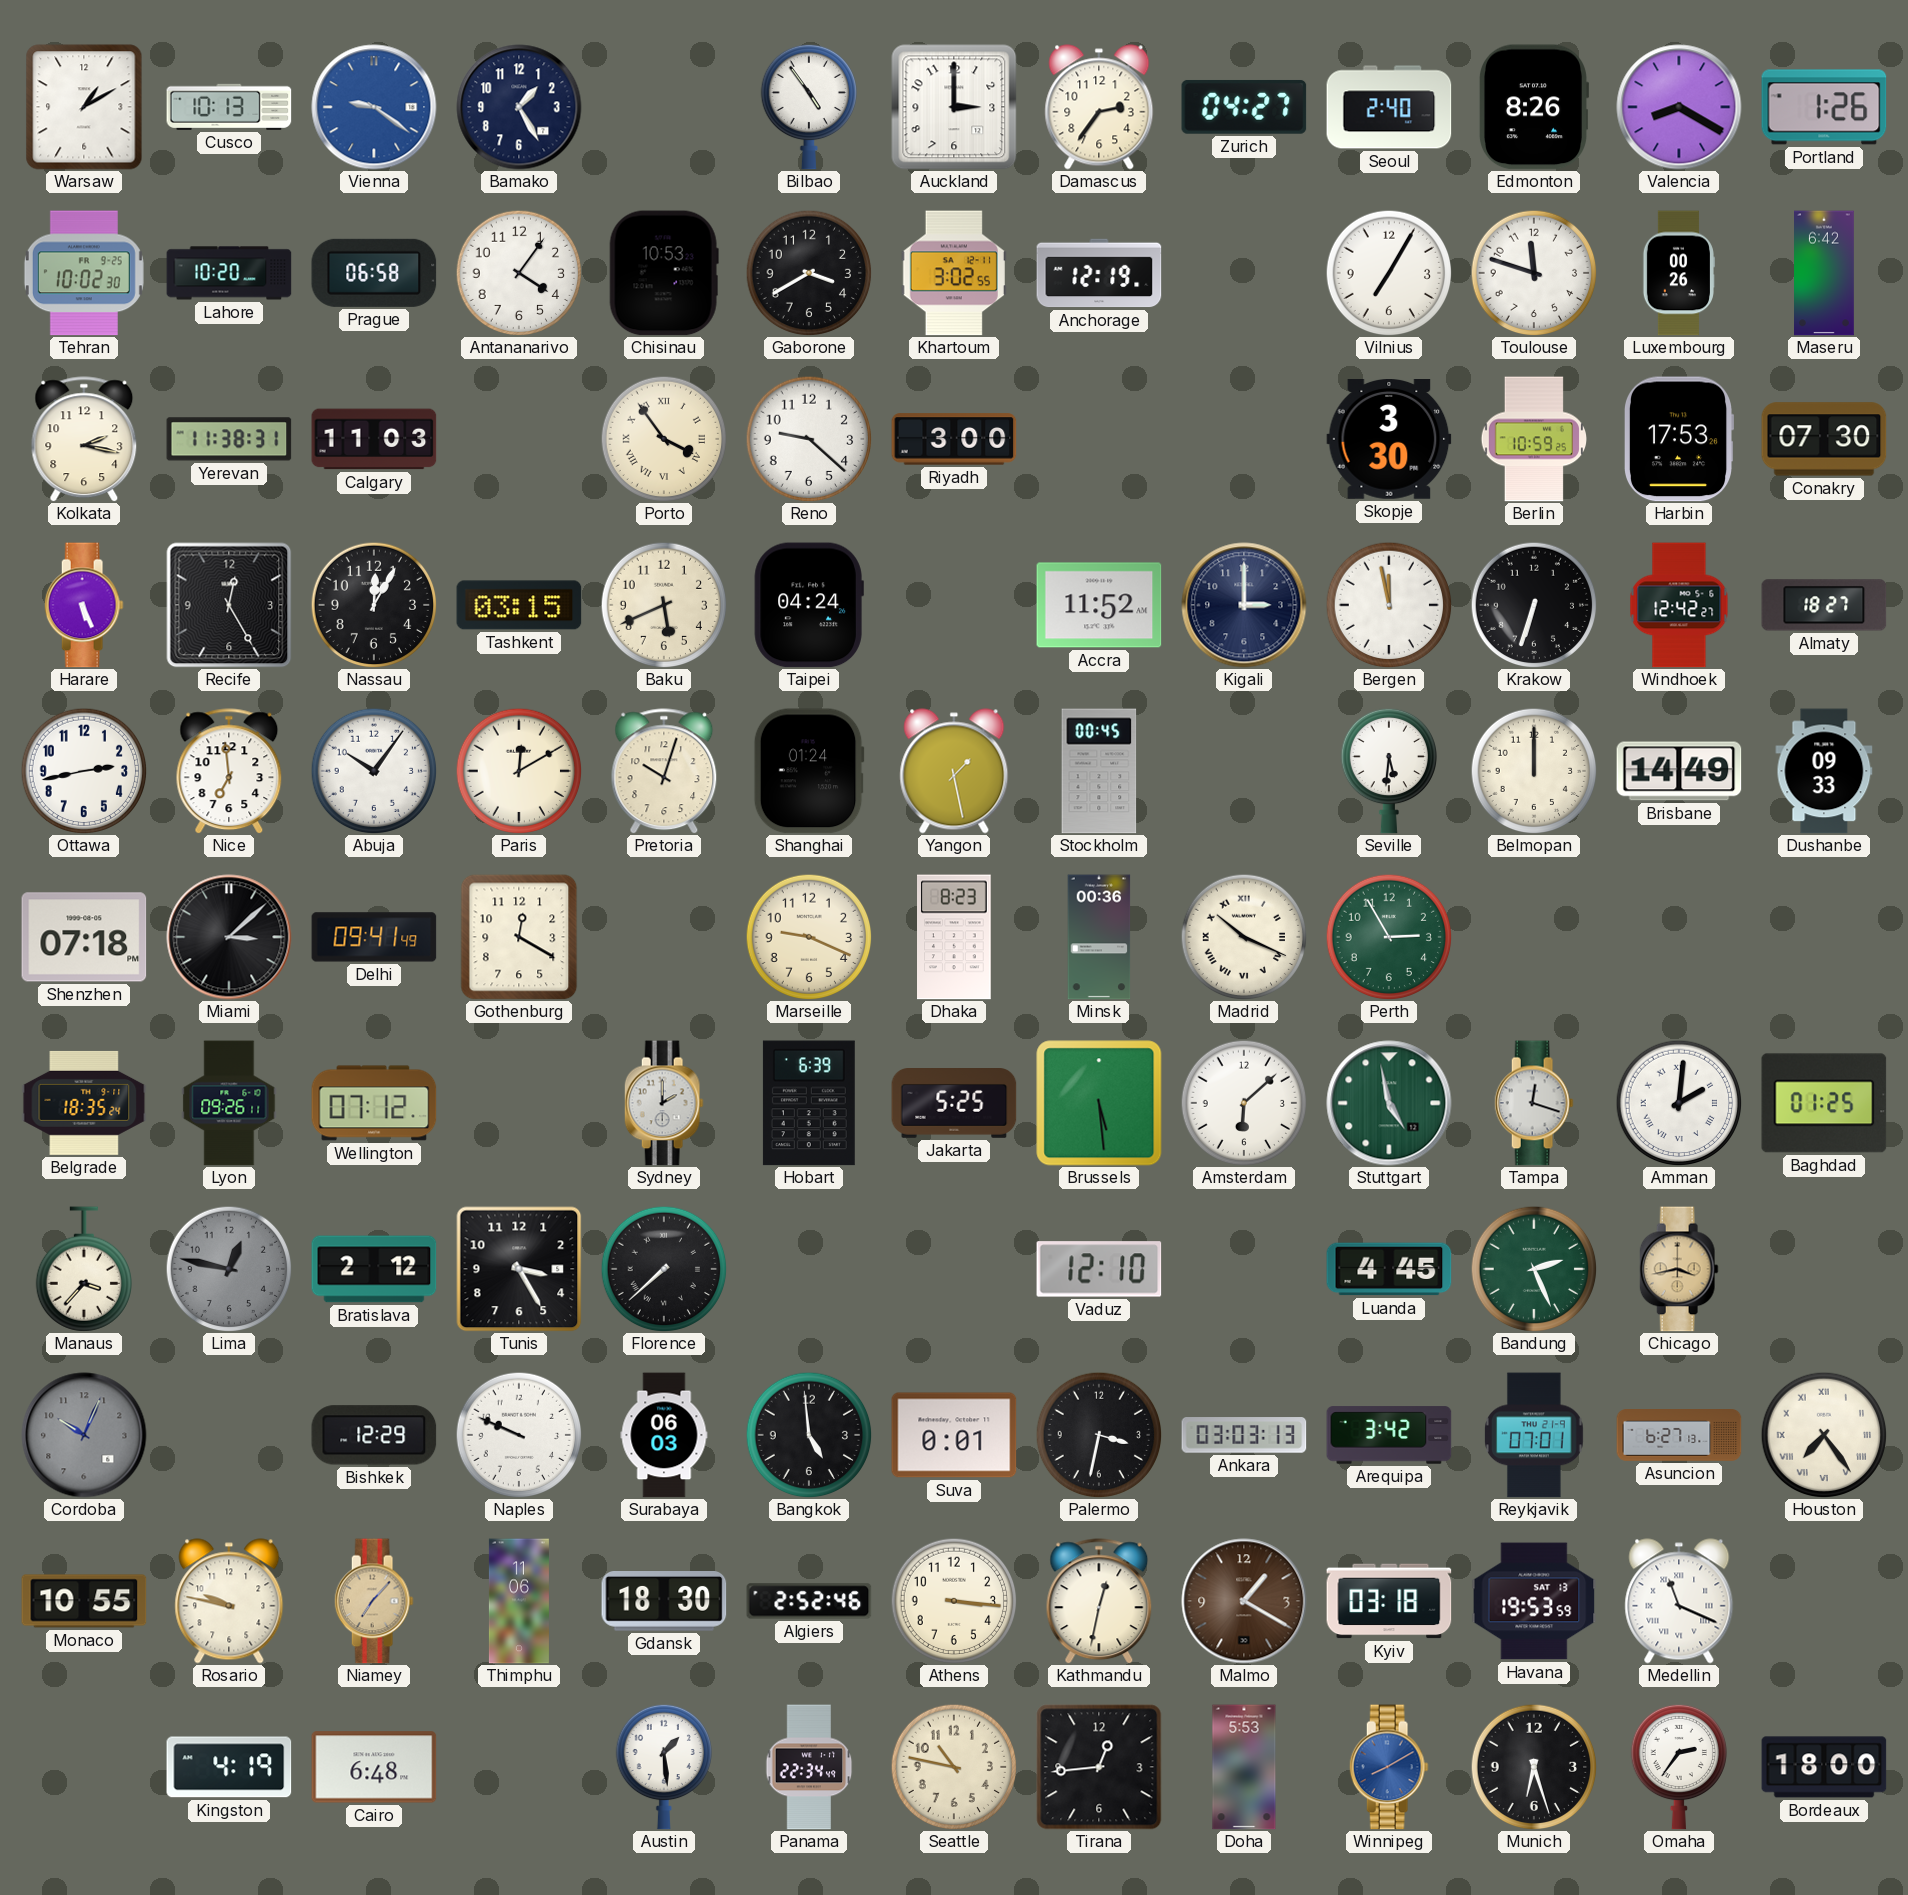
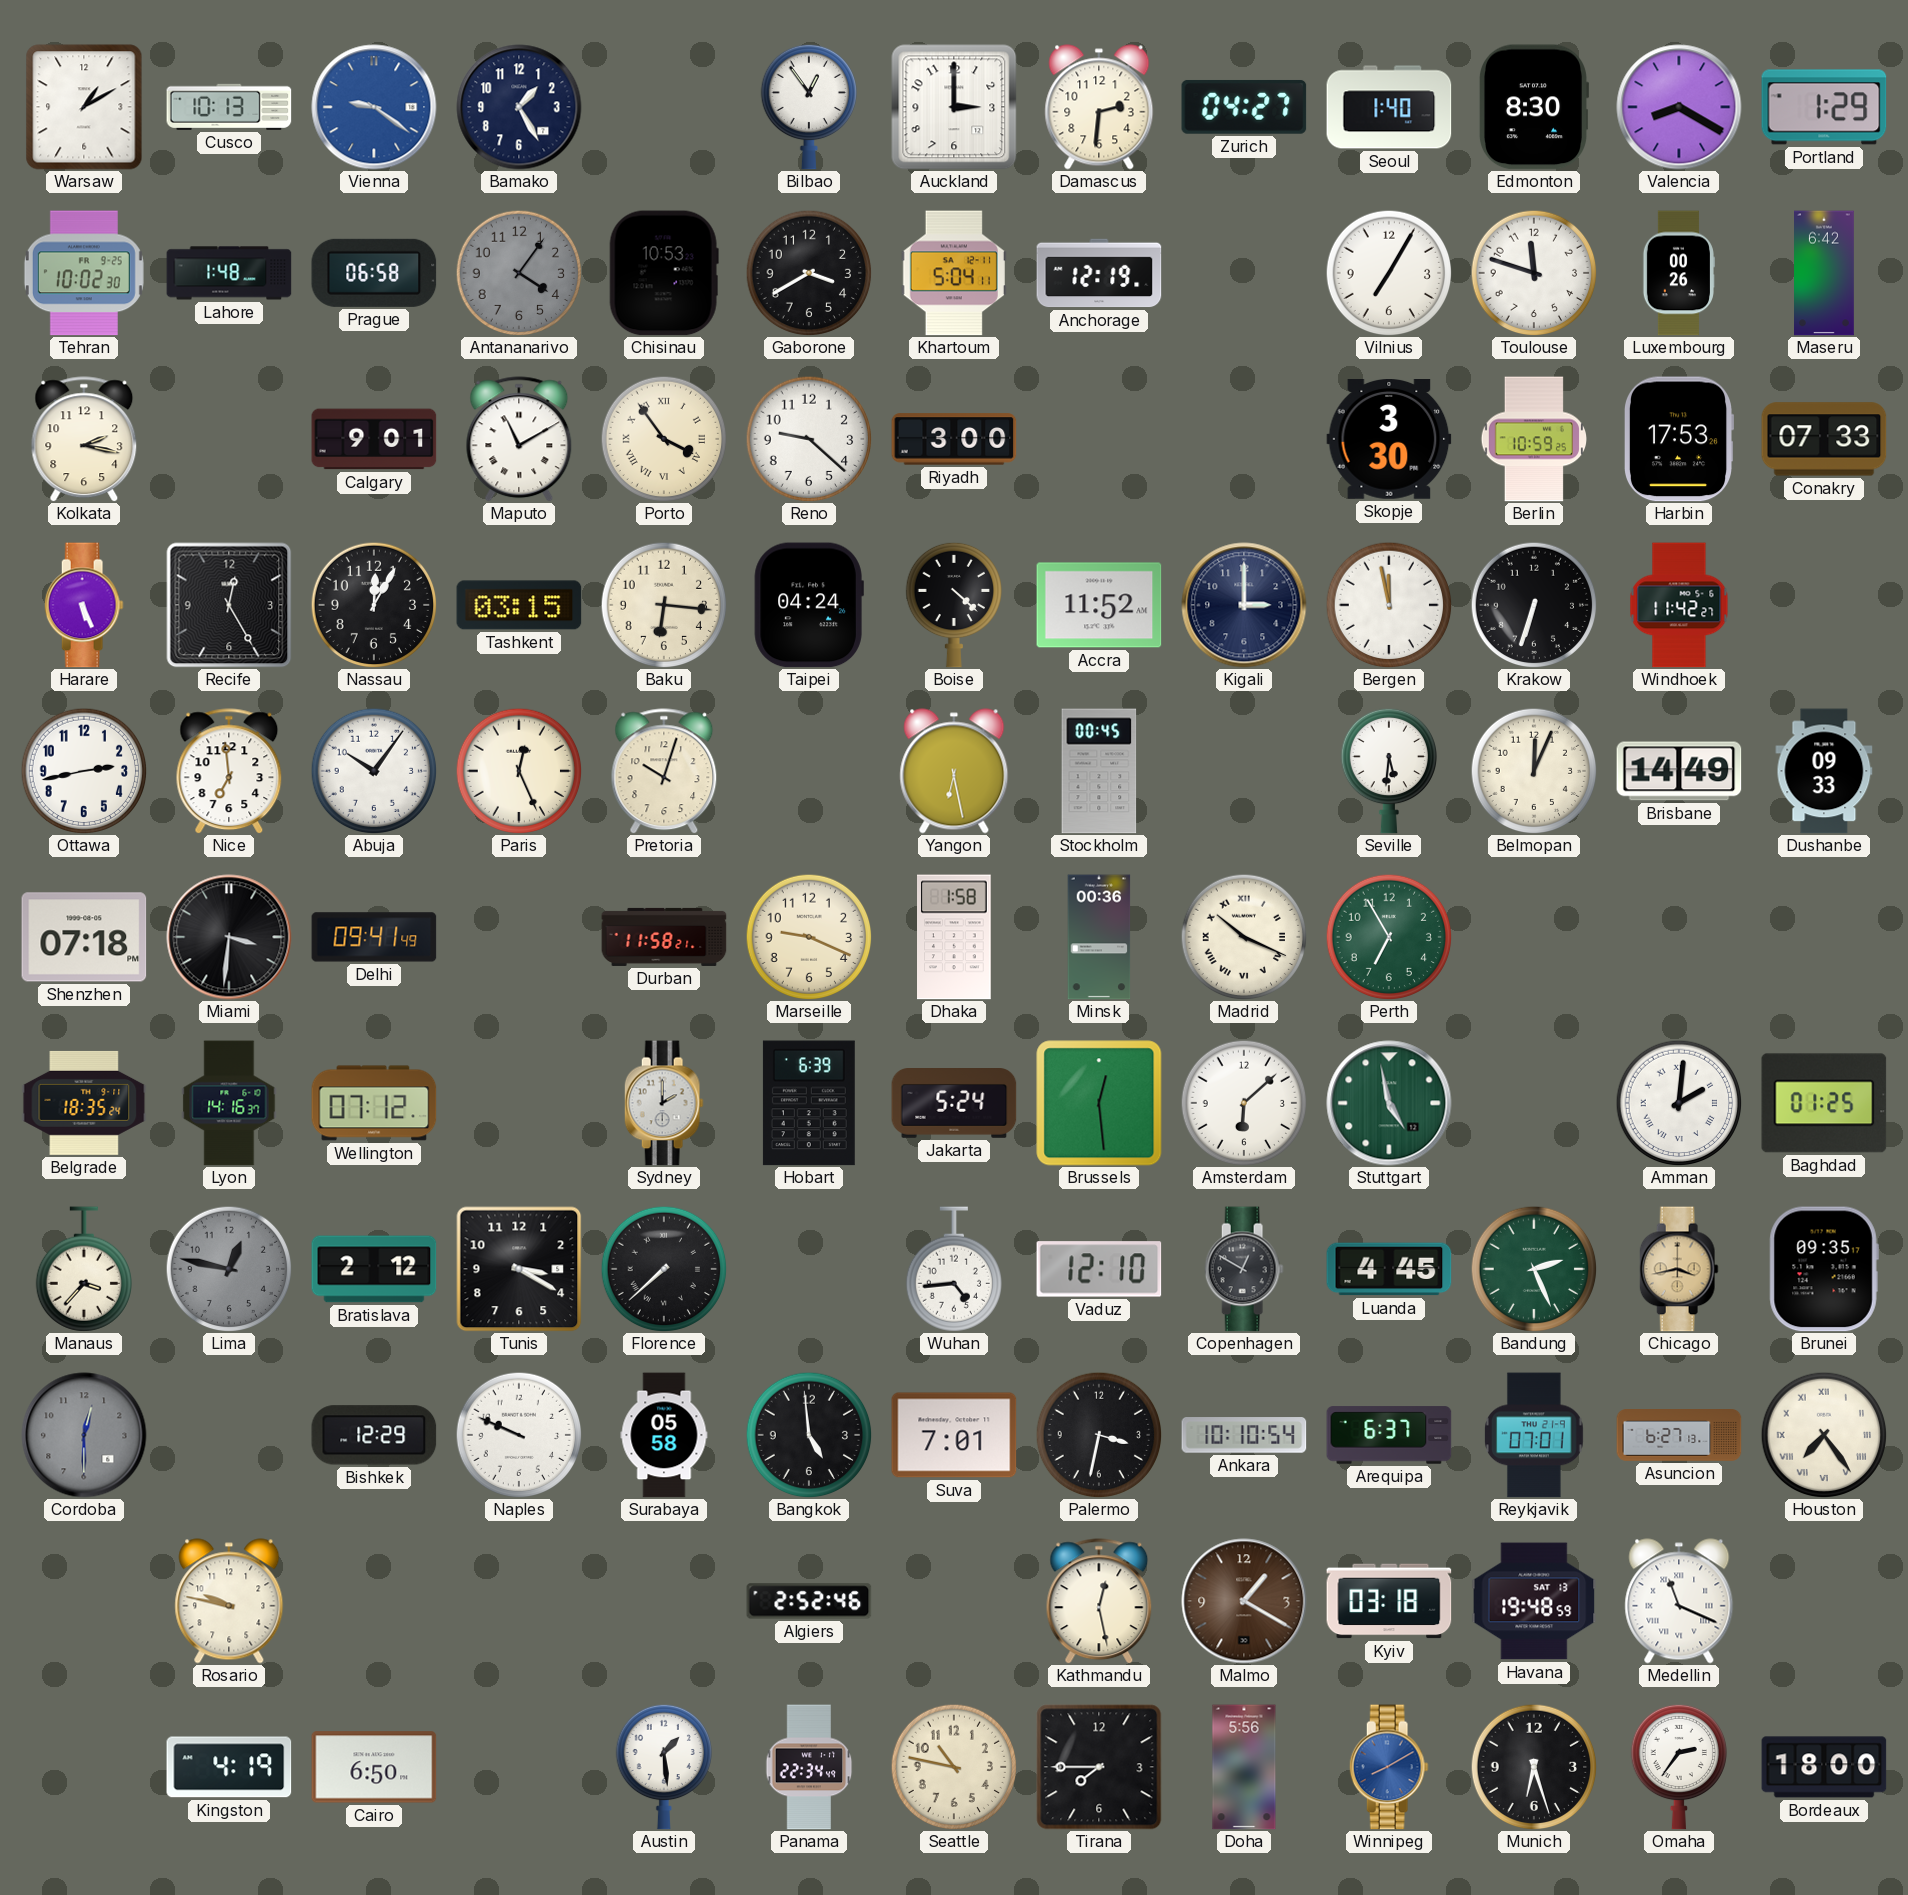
Bilbao: 4:54 -> 12:54 (808, 107)
Damascus: 2:36 -> 2:31 (1099, 107)
Seoul: 2:40 -> 1:40 (1389, 107)
Edmonton: 8:26 -> 8:30 (1533, 107)
Portland: 1:26 -> 1:29 (1824, 107)
Lahore: 10:20 -> 1:48 (229, 273)
Antananarivo dial: white -> grey (519, 273)
Khartoum: 3:02 -> 5:04 (954, 273)
Yerevan: 11:38 -> none (229, 439)
Calgary: 11:03 -> 9:01 (374, 439)
Maputo: none -> 11:10 (519, 439)
Conakry: 07:30 -> 07:33 (1824, 439)
Baku: 5:41 -> 6:16 (664, 605)
Boise: none -> 4:22 (953, 605)
Windhoek: 12:42 -> 11:42 (1679, 605)
Almaty: 18:27 -> none (1824, 605)
Paris: 12:10 -> 12:26 (519, 771)
Shanghai: 01:24 -> none (809, 771)
Yangon: 1:28 -> 6:28 (954, 771)
Belmopan: 12:00 -> 12:04 (1534, 771)
Miami: 3:08 -> 3:31 (229, 937)
Gothenburg: 12:20 -> none (519, 937)
Durban: none -> 11:58 (664, 937)
Dhaka: 8:23 -> 1:58 (955, 937)
Perth: 2:55 -> 6:55 (1389, 937)
Lyon: 09:26 -> 14:16 (229, 1103)
Jakarta: 5:25 -> 5:24 (954, 1104)
Brussels: 5:29 -> 12:29 (1099, 1103)
Tampa: 12:18 -> none (1534, 1103)
Tunis: 3:25 -> 3:20 (519, 1269)
Wuhan: none -> 4:44 (953, 1269)
Copenhagen: none -> 12:50 (1244, 1269)
Brunei: none -> 09:35 (1824, 1269)
Cordoba: 10:04 -> 12:30 (84, 1435)
Surabaya: 06:03 -> 05:58 (664, 1435)
Suva: 0:01 -> 7:01 (954, 1435)
Ankara: 03:03 -> 10:10 (1244, 1435)
Arequipa: 3:42 -> 6:37 (1389, 1435)
Monaco: 10:55 -> none (84, 1601)
Niamey: 7:07 -> none (374, 1601)
Thimphu: 11:06 -> none (519, 1601)
Gdansk: 18:30 -> none (664, 1602)
Athens: 3:16 -> none (954, 1601)
Kathmandu: 12:32 -> 12:28 (1099, 1601)
Havana: 19:53 -> 19:48 (1534, 1601)
Cairo: 6:48 -> 6:50 (374, 1767)
Tirana: 12:44 -> 7:45 (1099, 1767)
Doha: 5:53 -> 5:56 (1244, 1767)
